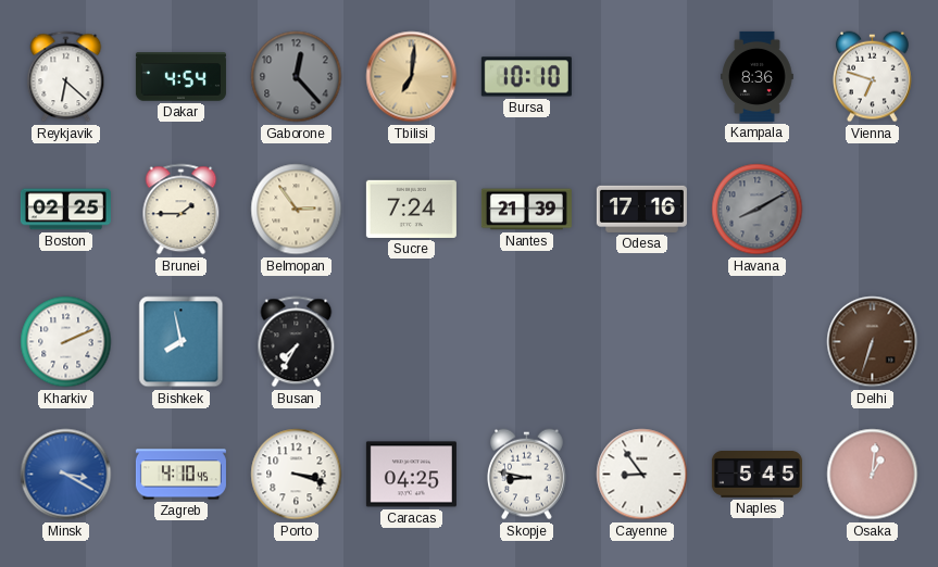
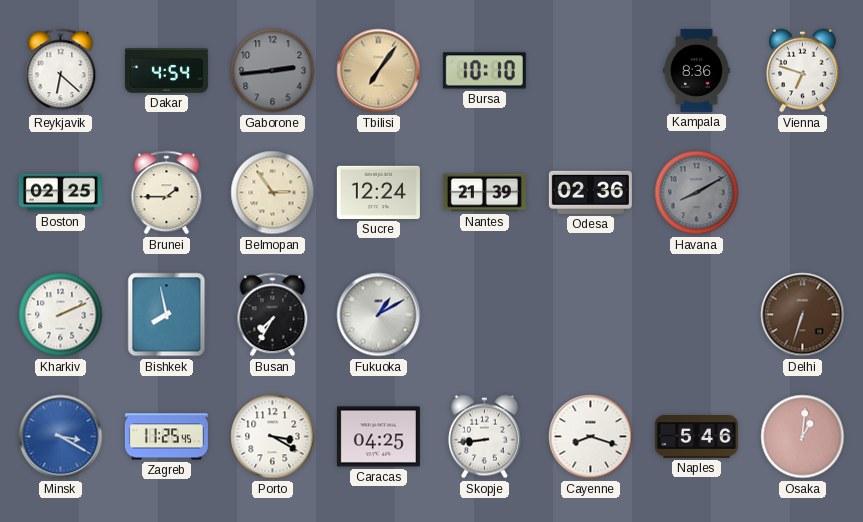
Gaborone: 12:23 -> 2:44 (273, 71)
Tbilisi: 7:01 -> 7:06 (379, 71)
Sucre: 7:24 -> 12:24 (378, 192)
Odesa: 17:16 -> 02:36 (590, 192)
Fukuoka: none -> 1:10 (379, 315)
Zagreb: 4:10 -> 11:25 (166, 437)
Porto: 3:18 -> 3:20 (273, 437)
Skopje: 8:47 -> 8:44 (485, 437)
Cayenne: 8:54 -> 8:18 (591, 437)
Naples: 5:45 -> 5:46 (696, 437)
